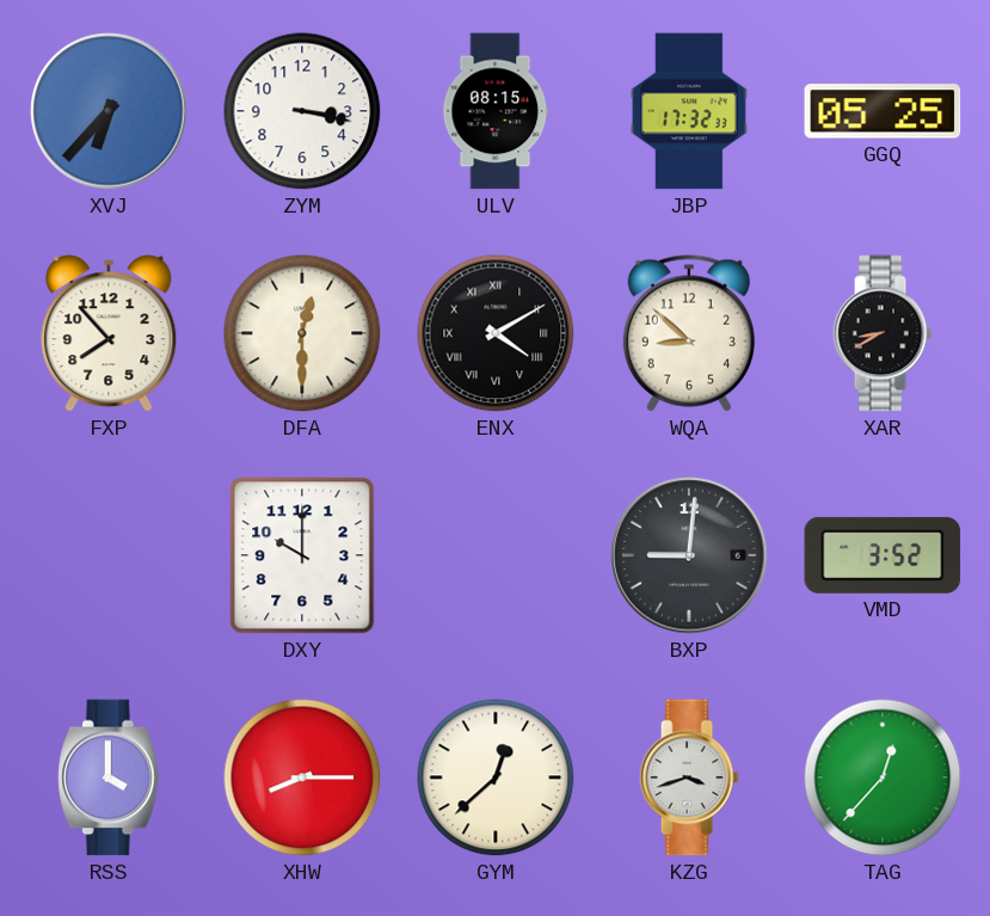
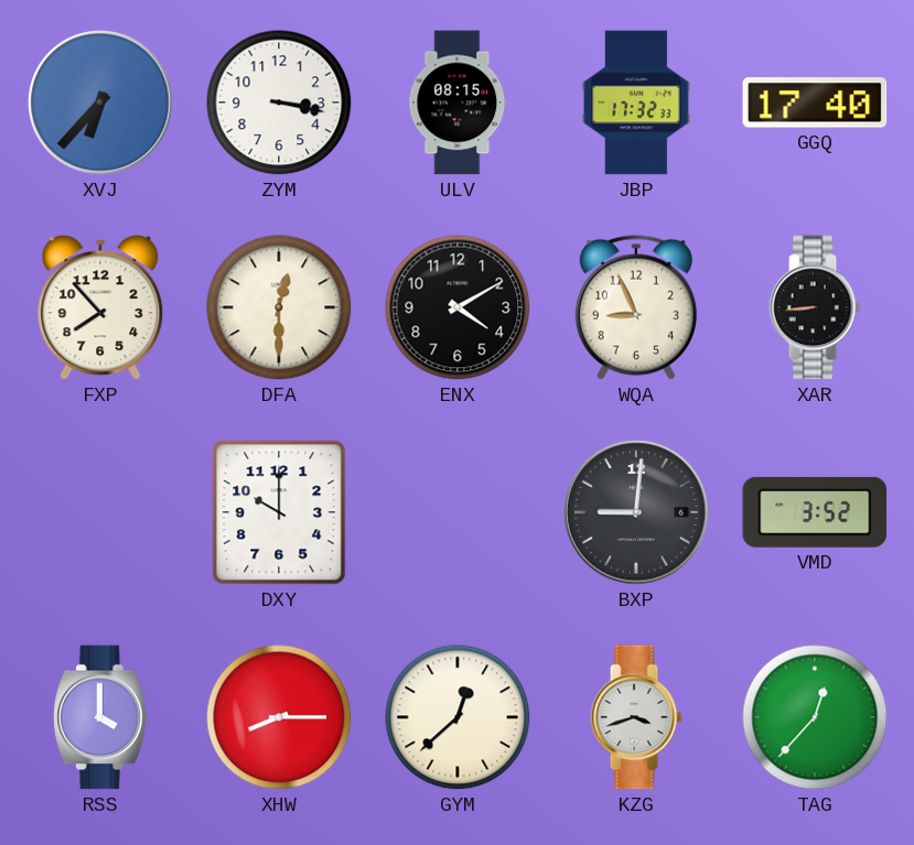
GGQ: 05:25 -> 17:40 (815, 102)
ENX numerals: Roman -> Arabic (458, 307)
WQA: 8:52 -> 8:56 (636, 307)
XAR: 8:40 -> 8:44 (815, 307)
